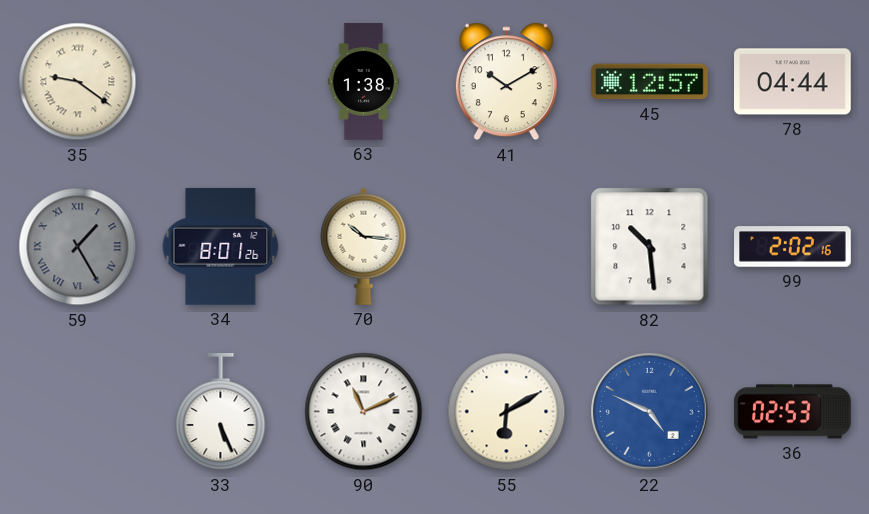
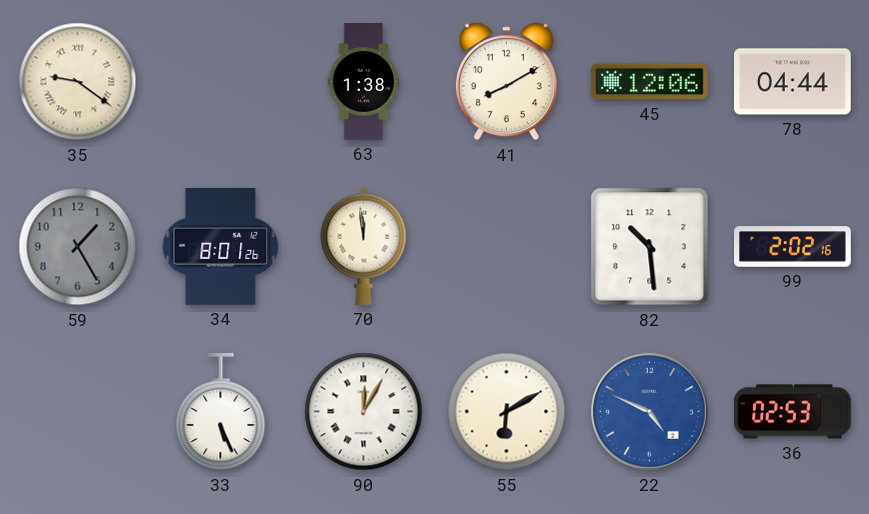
41: 10:10 -> 8:10 (506, 82)
45: 12:57 -> 12:06 (649, 82)
59 numerals: Roman -> Arabic (78, 247)
70: 10:16 -> 11:59 (364, 246)
90: 11:11 -> 12:05 (364, 412)
